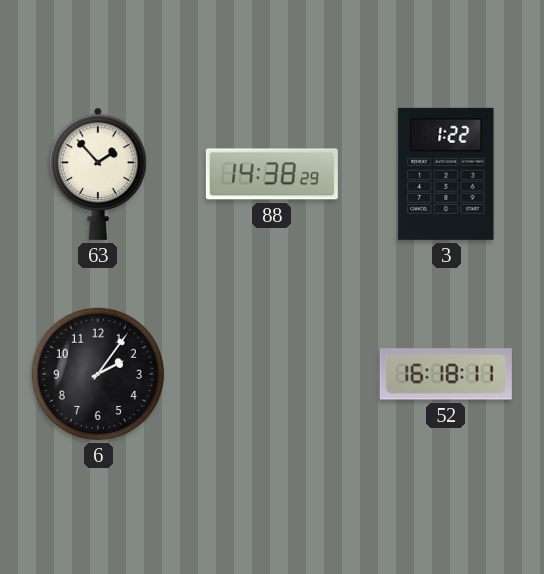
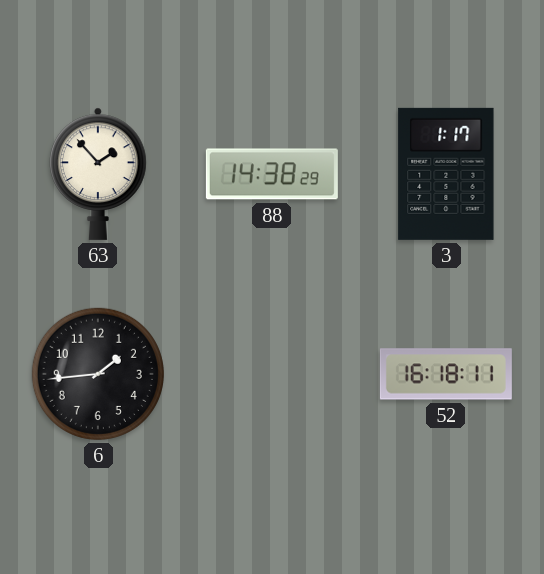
3: 1:22 -> 1:17 (446, 174)
6: 2:06 -> 1:44 (98, 374)
